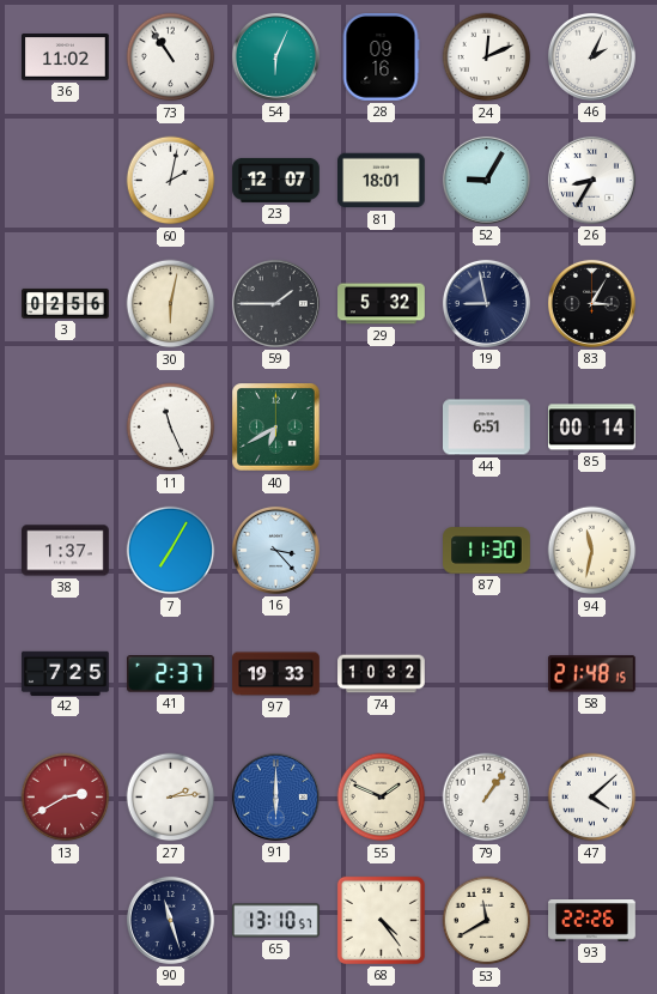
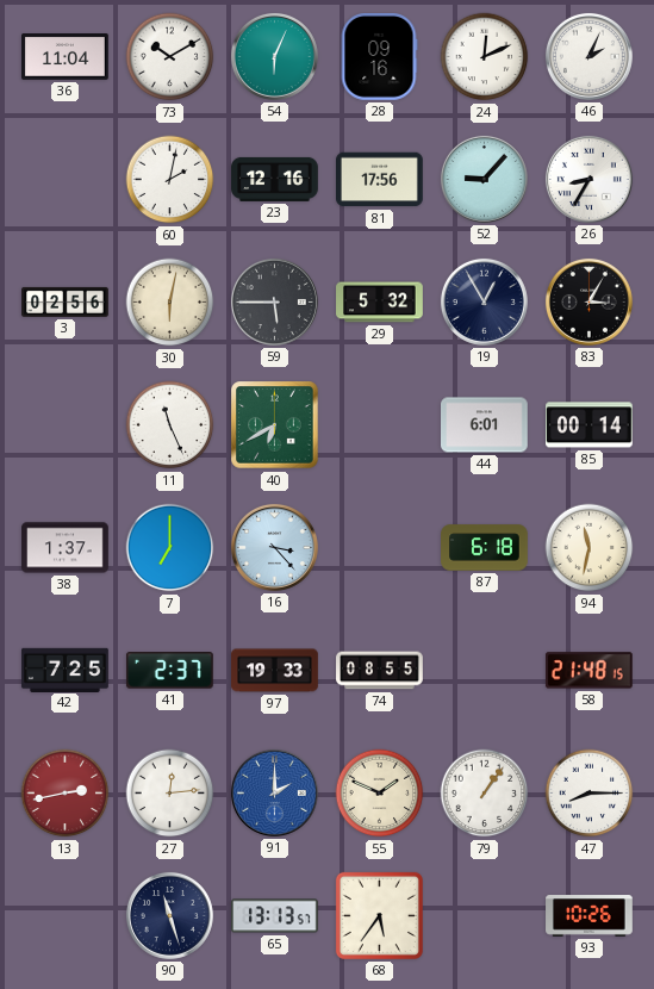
36: 11:02 -> 11:04 (66, 57)
73: 10:54 -> 10:10 (170, 57)
23: 12:07 -> 12:16 (275, 179)
81: 18:01 -> 17:56 (380, 180)
52: 9:05 -> 9:07 (484, 179)
59: 1:45 -> 5:45 (274, 301)
19: 8:58 -> 12:55 (484, 301)
44: 6:51 -> 6:01 (485, 425)
7: 7:05 -> 7:00 (170, 548)
87: 11:30 -> 6:18 (485, 548)
74: 10:32 -> 08:55 (380, 671)
13: 2:40 -> 2:43 (66, 794)
27: 2:14 -> 12:14 (170, 794)
91: 6:00 -> 2:00 (274, 792)
47: 4:08 -> 8:15 (590, 794)
65: 13:10 -> 13:13 (275, 916)
68: 4:24 -> 5:36 (379, 915)
53: 11:40 -> none (487, 921)
93: 22:26 -> 10:26 (590, 916)
